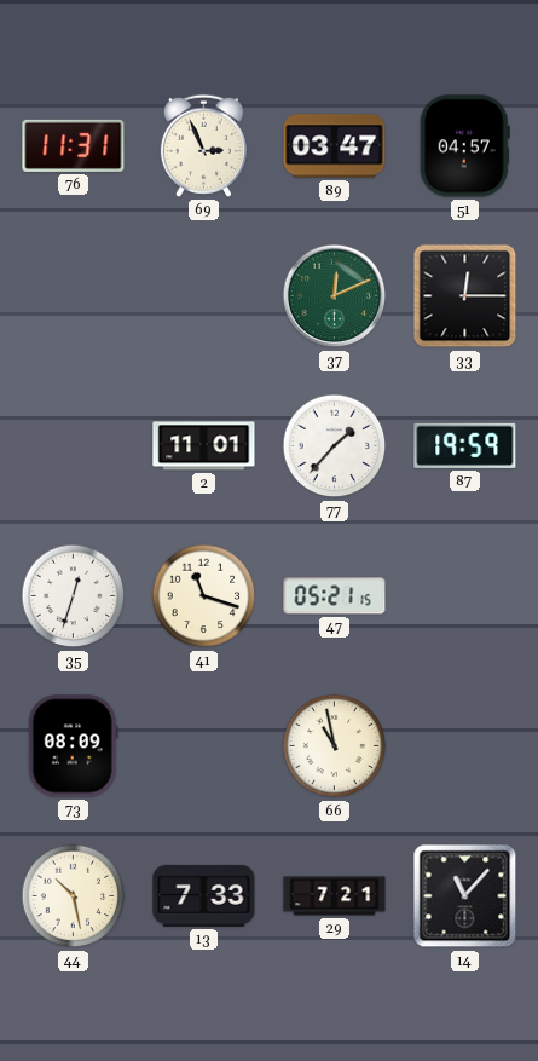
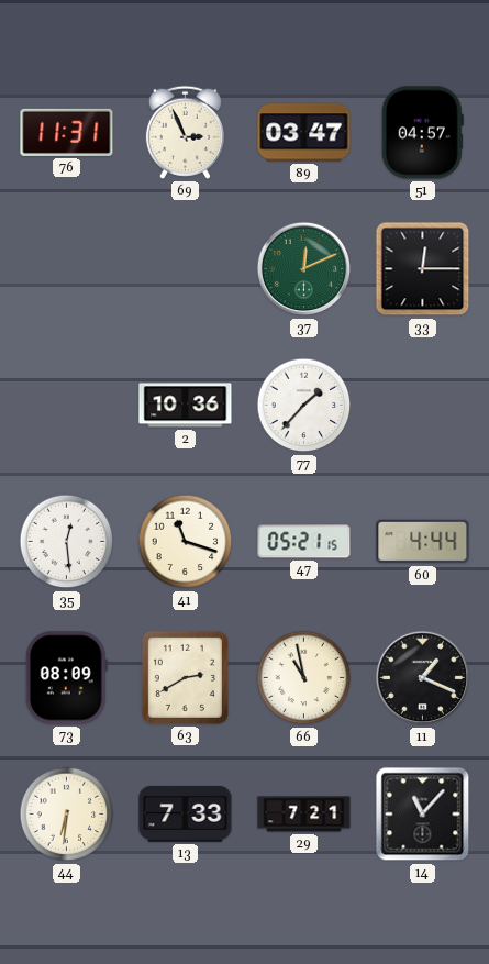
2: 11:01 -> 10:36 (186, 406)
87: 19:59 -> none (465, 445)
35: 12:33 -> 12:29 (67, 542)
60: none -> 4:44 (423, 542)
63: none -> 2:40 (185, 677)
11: none -> 1:19 (423, 678)
44: 10:28 -> 6:31 (67, 815)
